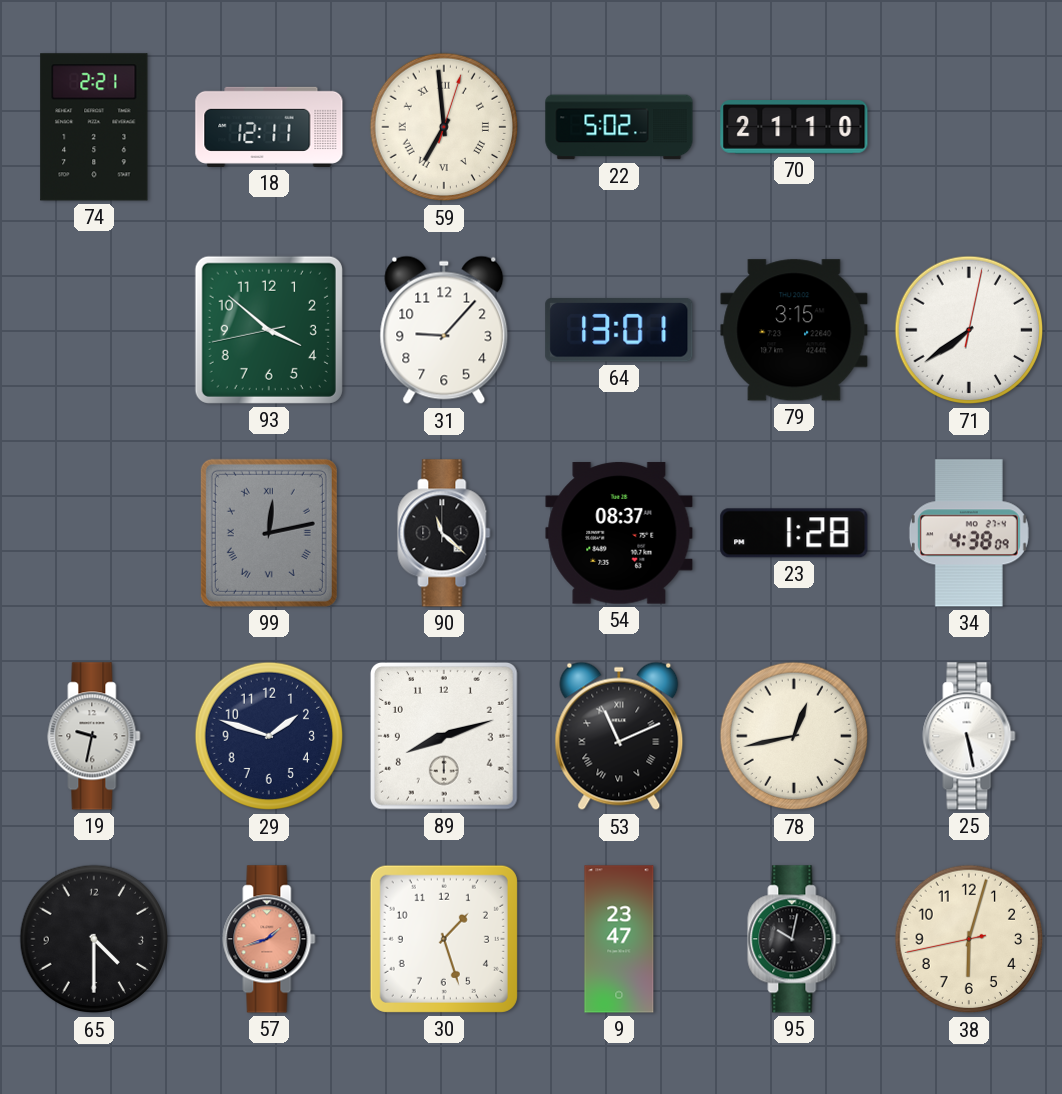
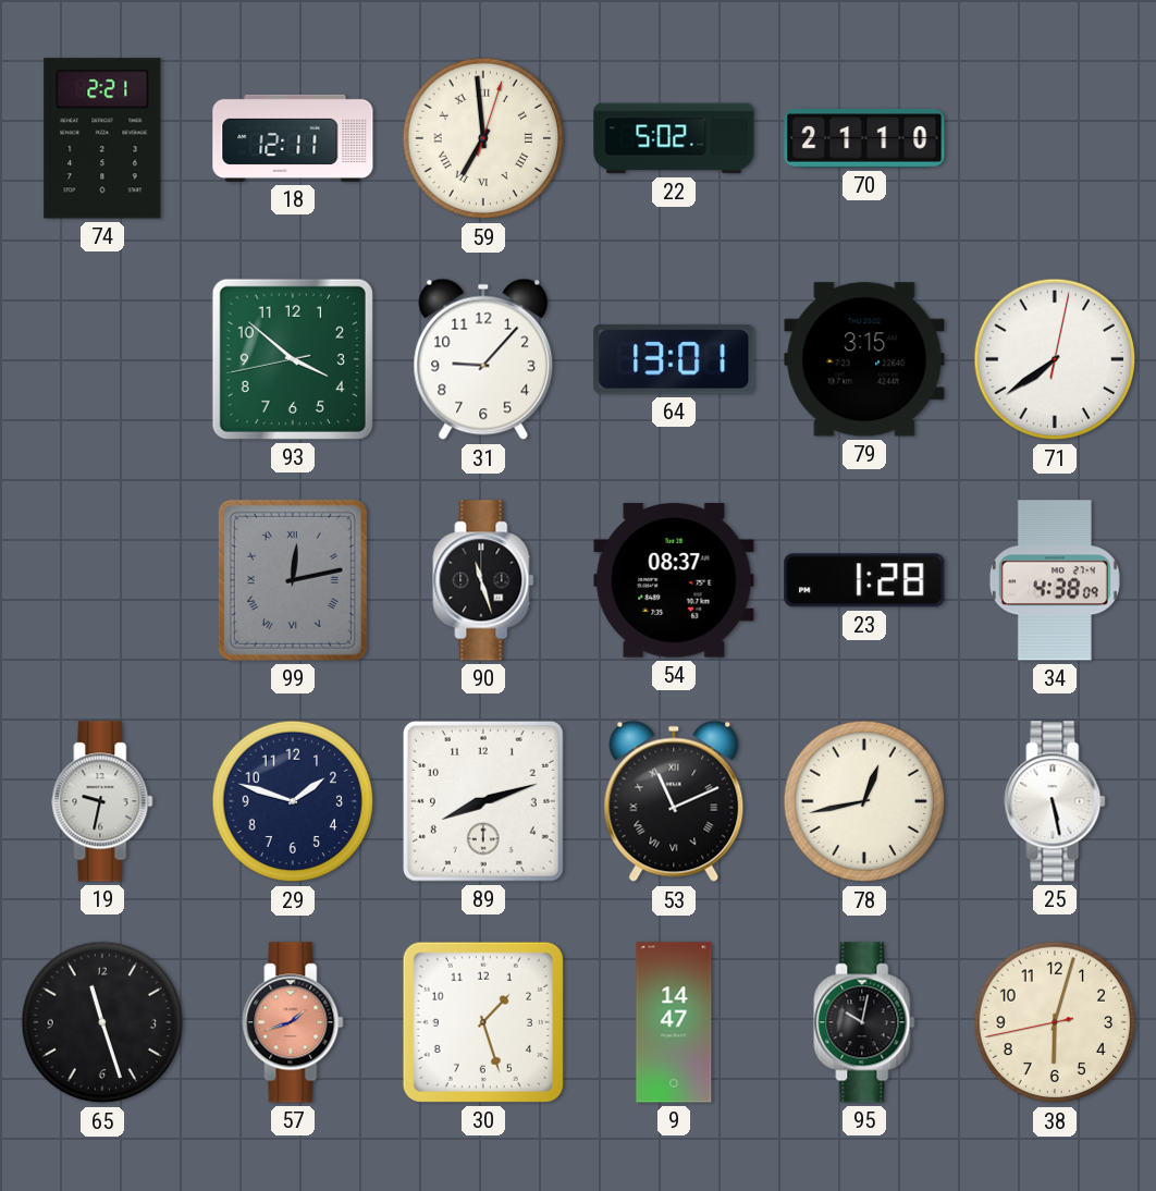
90: 11:22 -> 11:27 (483, 580)
65: 4:30 -> 11:27 (102, 1022)
9: 23:47 -> 14:47 (674, 1022)
